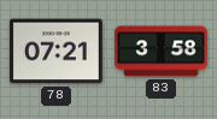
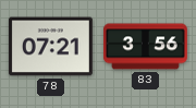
83: 3:58 -> 3:56 (145, 47)
